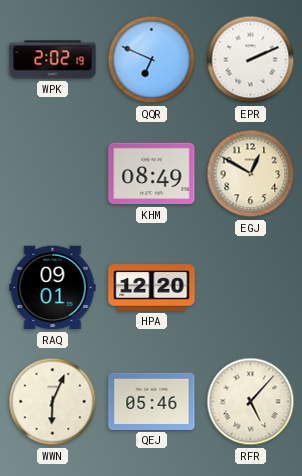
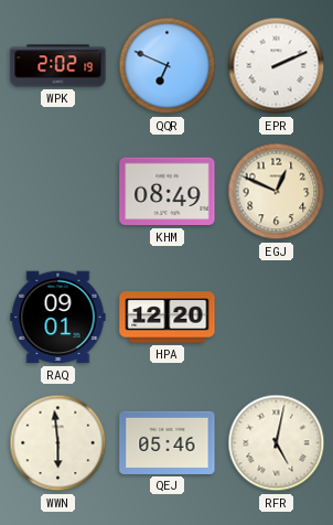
EGJ: 12:50 -> 12:49 (277, 192)
WWN: 6:04 -> 5:59 (58, 443)
RFR: 5:07 -> 5:02 (277, 443)
